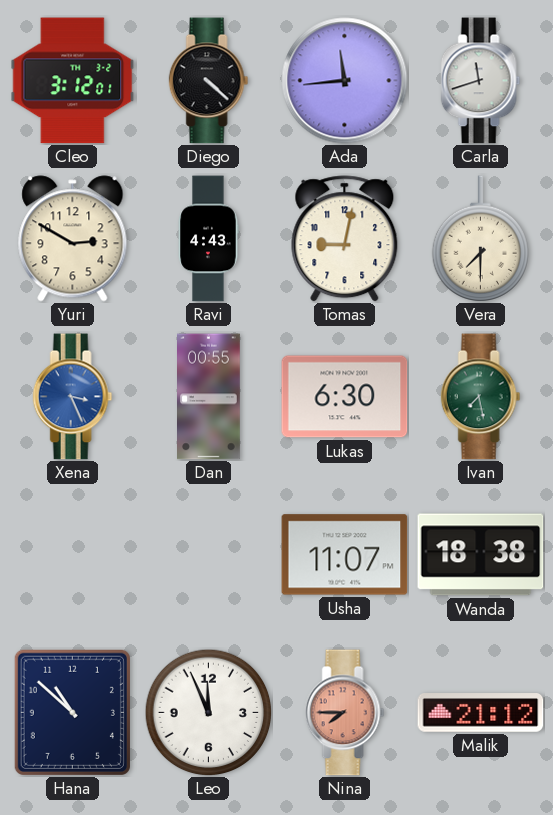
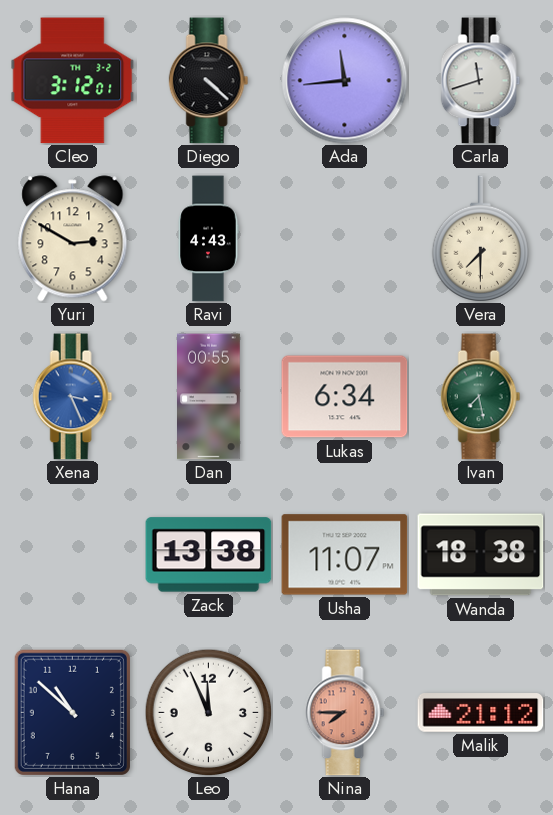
Tomas: 9:02 -> none (345, 239)
Lukas: 6:30 -> 6:34 (345, 397)
Zack: none -> 13:38 (209, 555)
